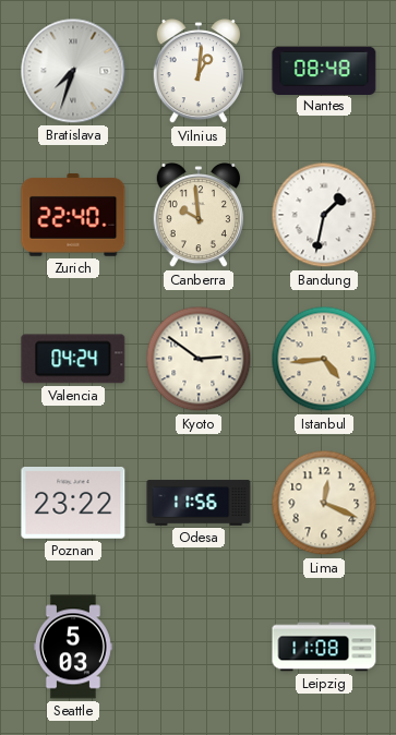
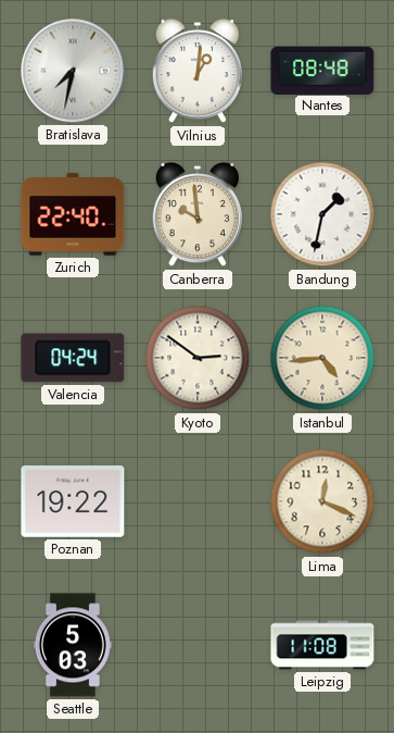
Bratislava: 7:33 -> 7:32 (73, 71)
Poznan: 23:22 -> 19:22 (73, 502)
Odesa: 11:56 -> none (199, 503)
